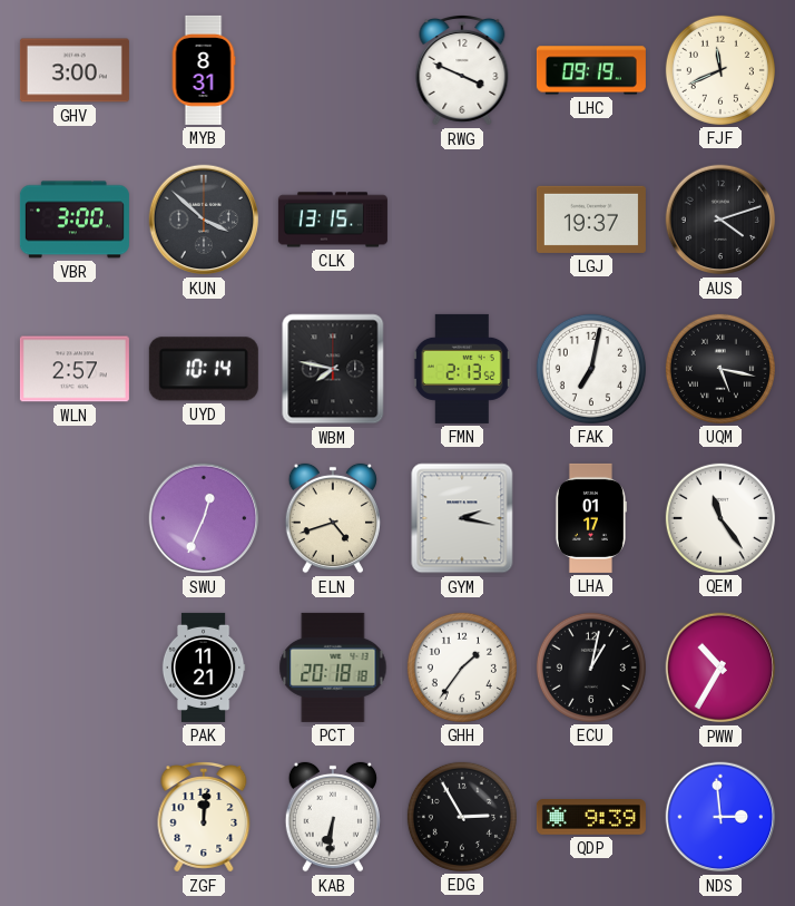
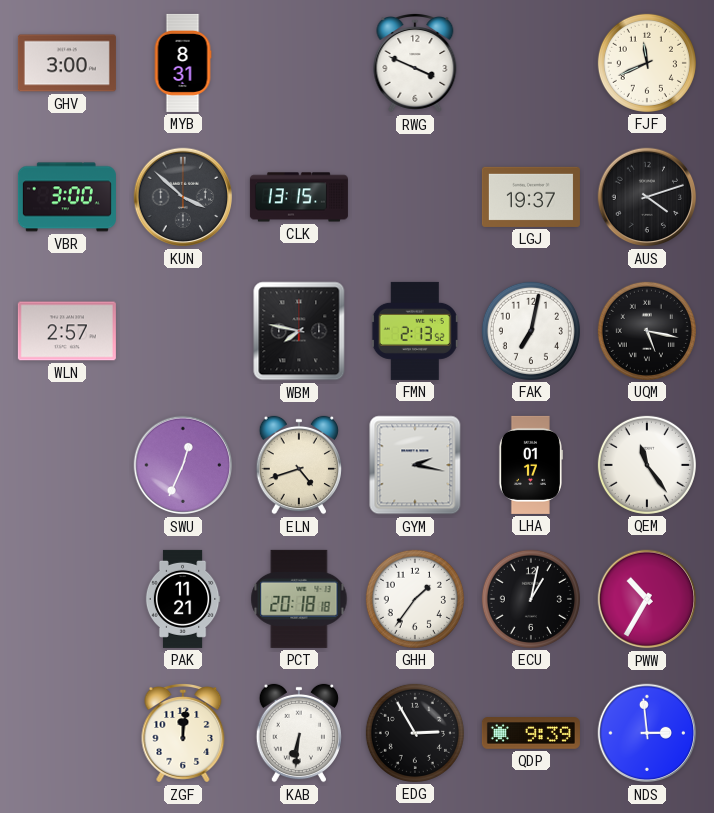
LHC: 09:19 -> none (591, 70)
UYD: 10:14 -> none (204, 369)
